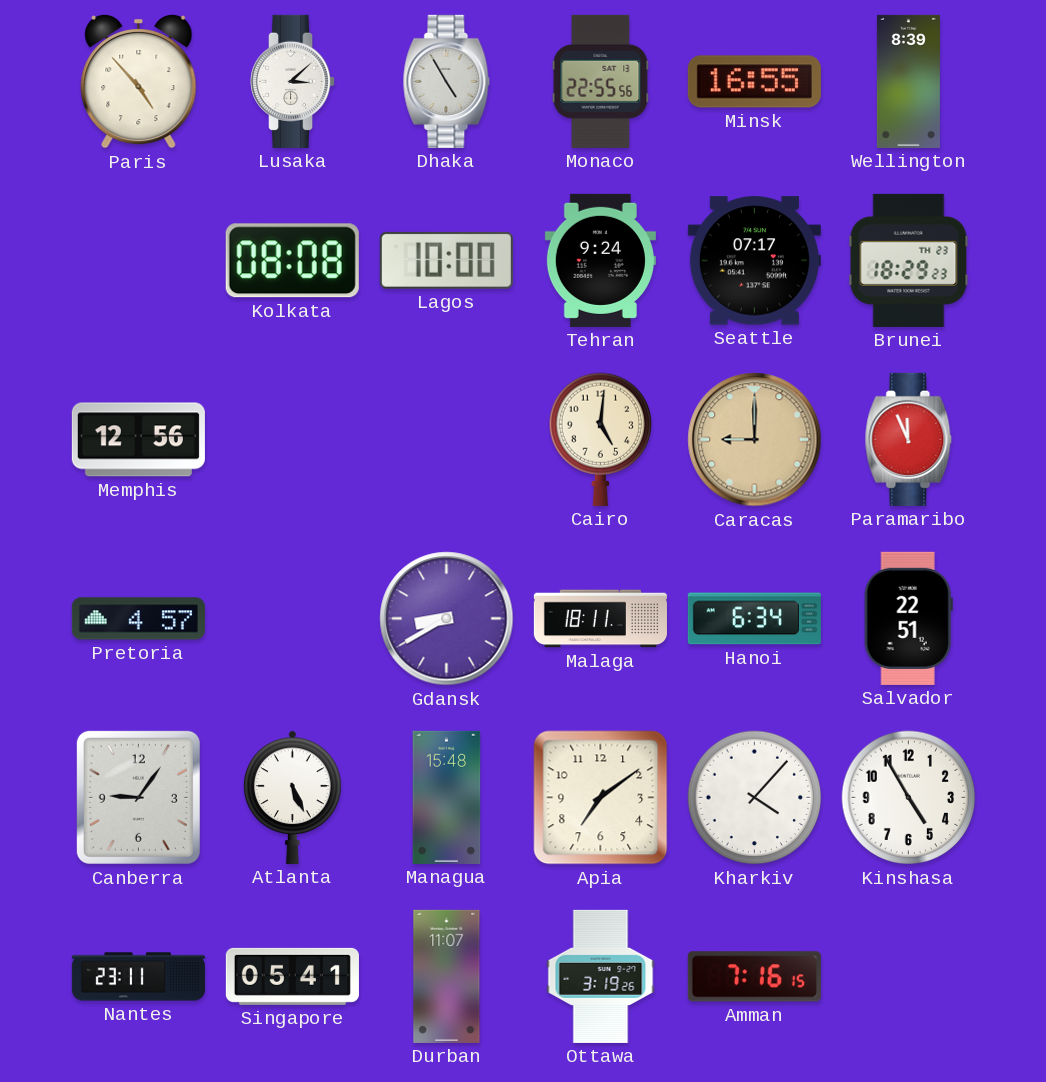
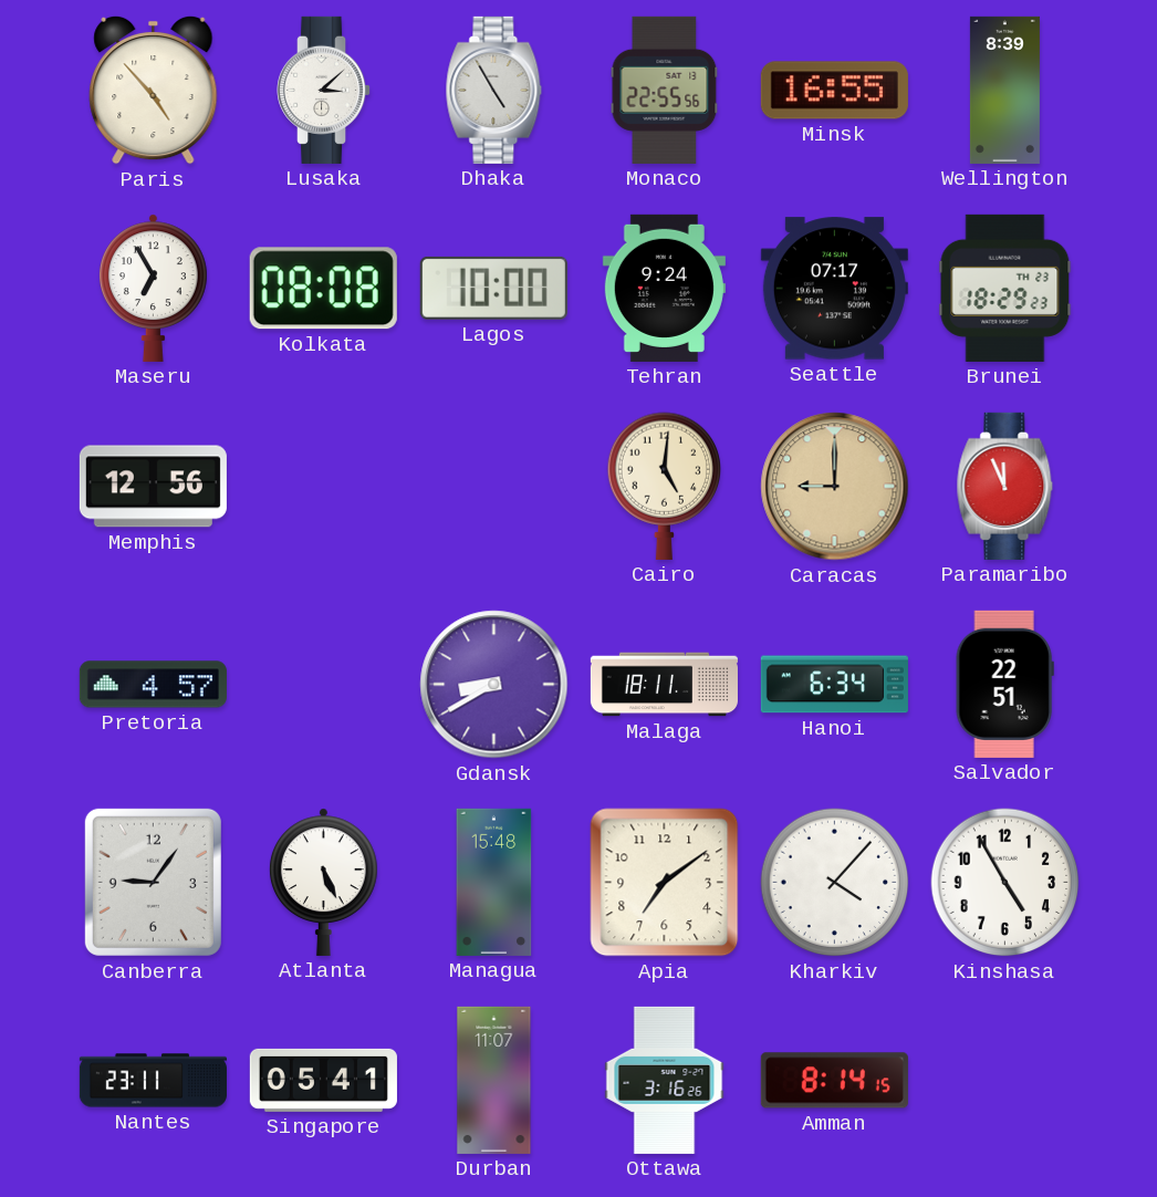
Maseru: none -> 6:55 (153, 288)
Ottawa: 3:19 -> 3:16 (665, 1080)
Amman: 7:16 -> 8:14 (834, 1081)
